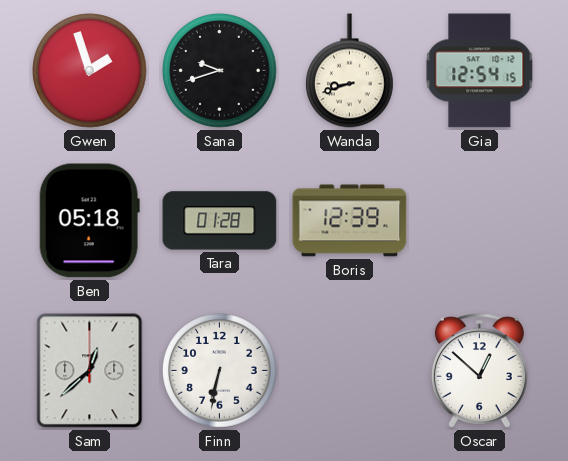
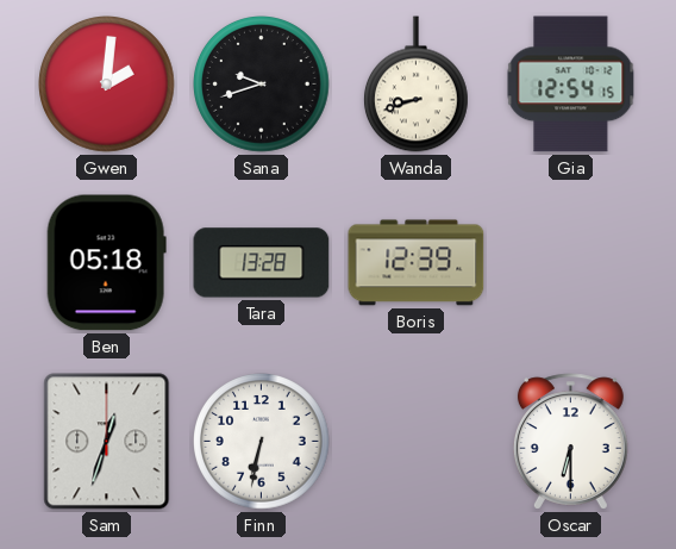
Gwen: 1:57 -> 2:01 (107, 85)
Tara: 01:28 -> 13:28 (262, 263)
Sam: 12:38 -> 12:33 (107, 442)
Oscar: 12:52 -> 6:30 (570, 442)
